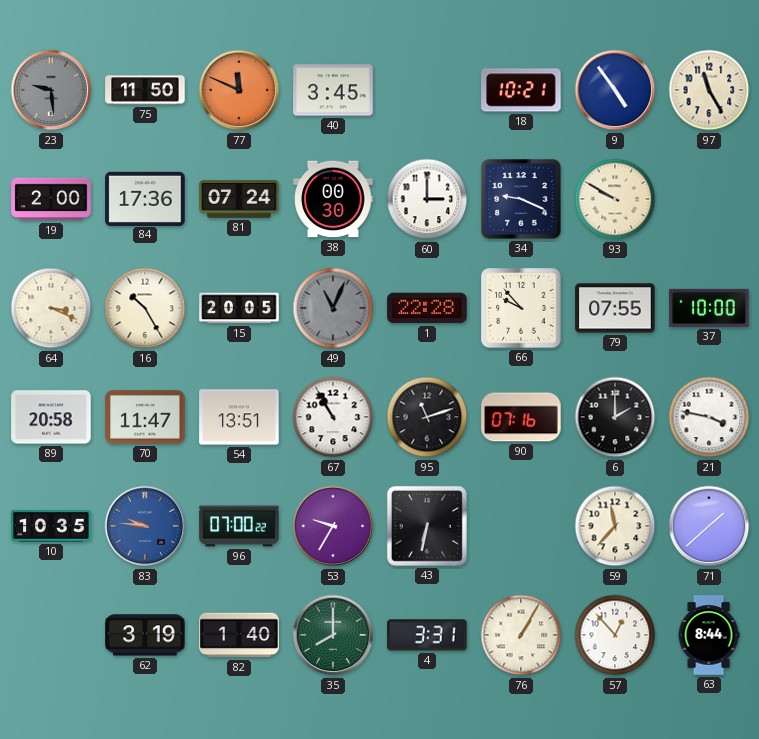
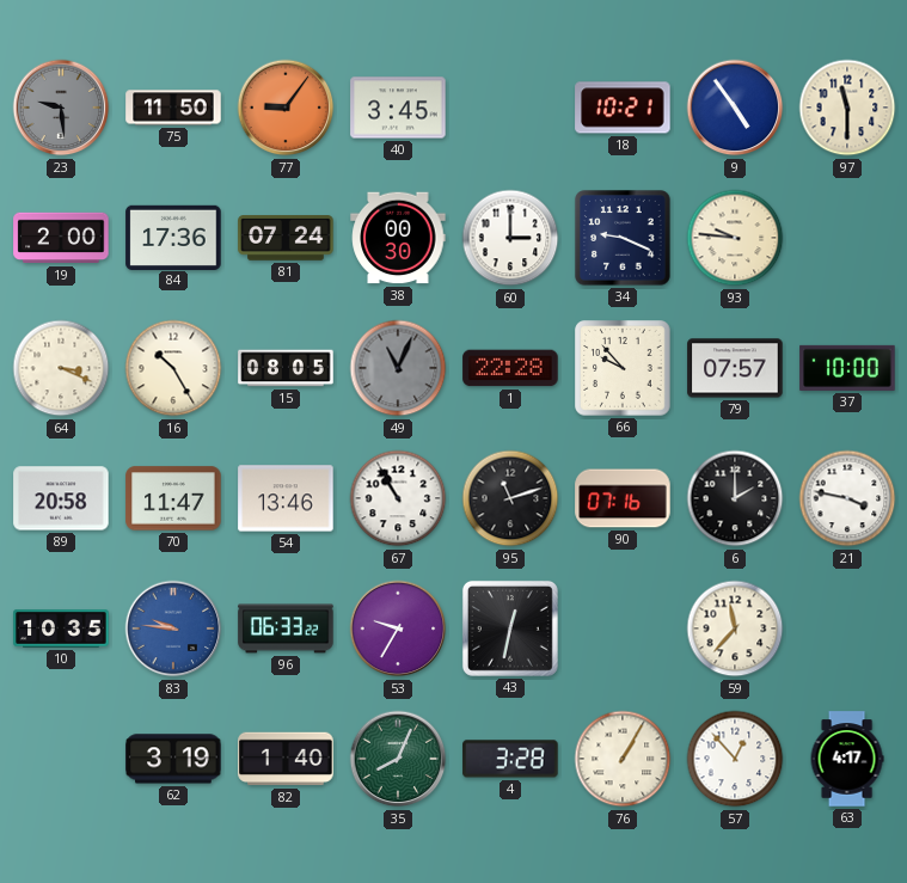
77: 11:49 -> 9:06 (286, 108)
97: 11:25 -> 11:30 (847, 108)
93: 9:50 -> 9:46 (735, 238)
15: 20:05 -> 08:05 (286, 368)
79: 07:55 -> 07:57 (735, 368)
54: 13:51 -> 13:46 (286, 498)
96: 07:00 -> 06:33 (286, 628)
43: 6:32 -> 12:32 (510, 628)
71: 1:38 -> none (709, 526)
35: 8:00 -> 8:04 (398, 759)
4: 3:31 -> 3:28 (510, 759)
63: 8:44 -> 4:17 (847, 759)
